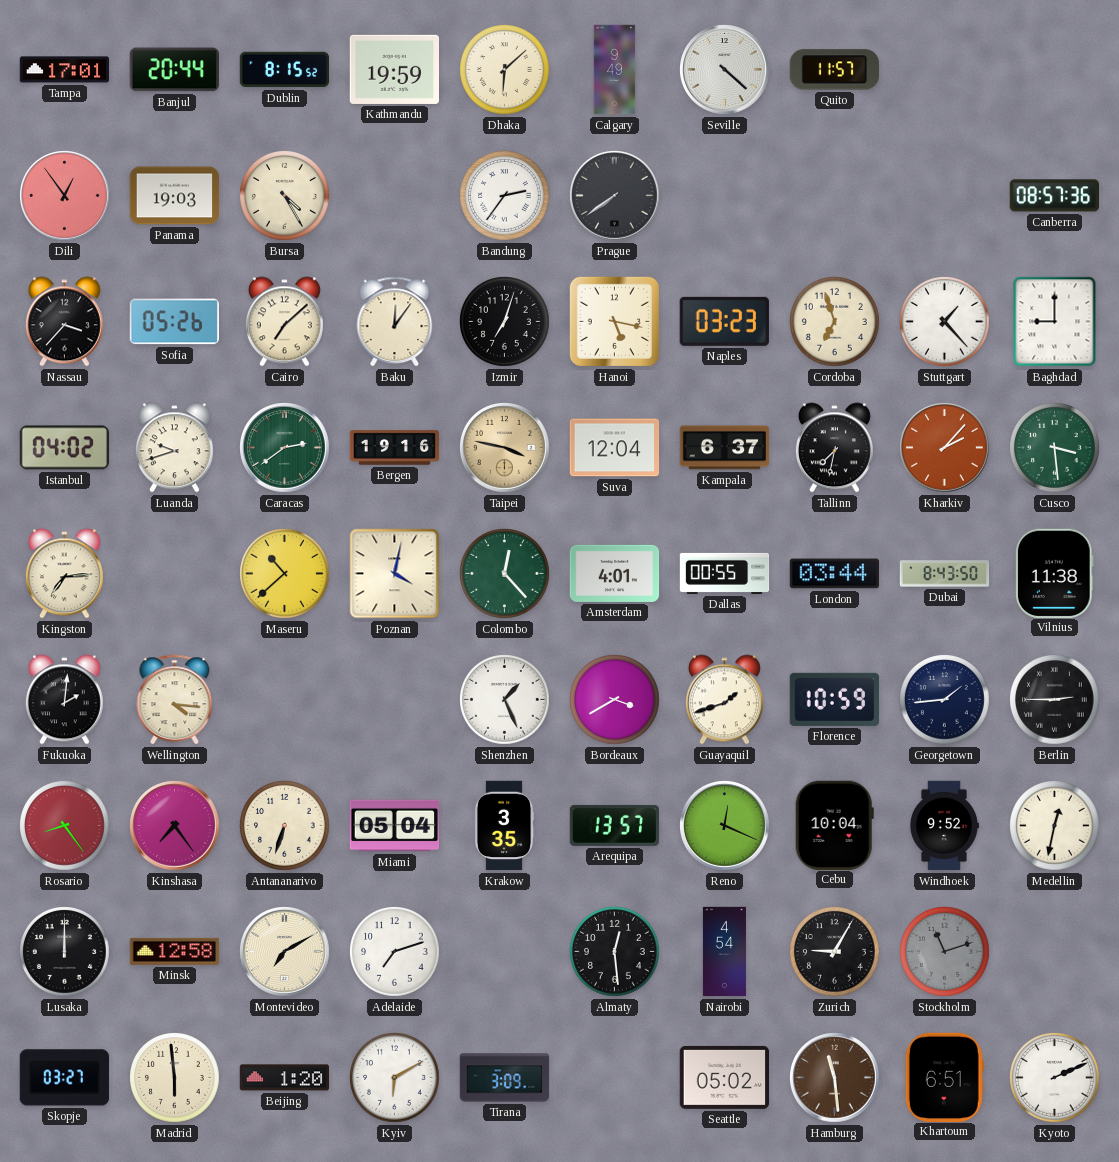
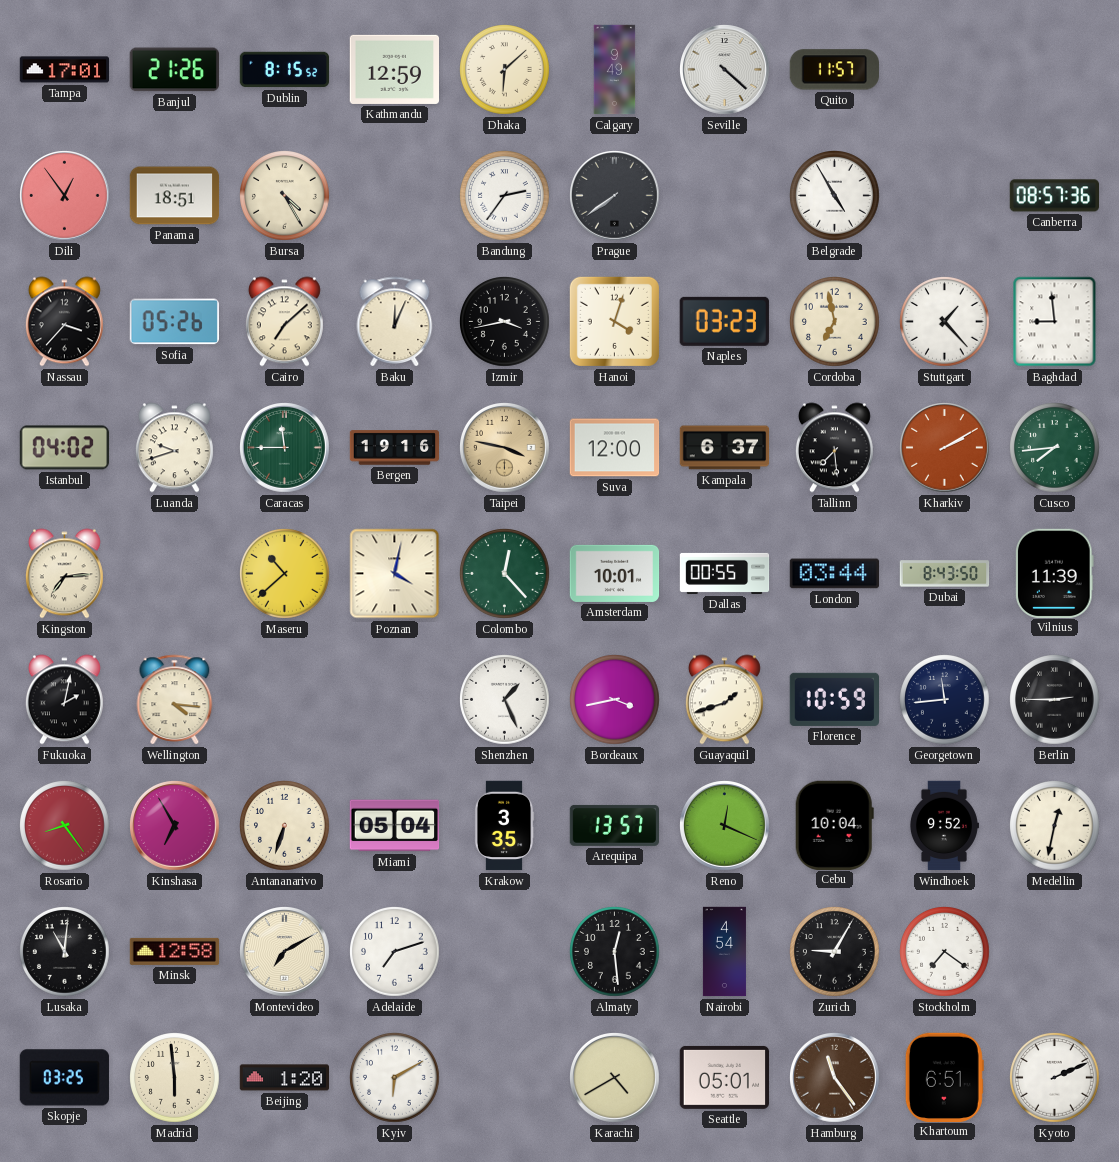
Banjul: 20:44 -> 21:26 (174, 70)
Kathmandu: 19:59 -> 12:59 (394, 69)
Panama: 19:03 -> 18:51 (175, 196)
Belgrade: none -> 4:55 (835, 196)
Baku: 12:06 -> 12:04 (395, 322)
Izmir: 7:03 -> 3:43 (505, 322)
Hanoi: 5:17 -> 4:03 (614, 321)
Cordoba: 6:57 -> 6:58 (835, 322)
Baghdad: 9:00 -> 8:59 (1055, 322)
Caracas: 2:39 -> 11:45 (285, 448)
Suva: 12:04 -> 12:00 (615, 448)
Tallinn: 7:32 -> 7:29 (834, 448)
Kharkiv: 2:07 -> 2:10 (945, 448)
Cusco: 3:29 -> 7:44 (1055, 448)
Amsterdam: 4:01 -> 10:01 (615, 573)
Vilnius: 11:38 -> 11:39 (1055, 573)
Fukuoka: 2:01 -> 2:02 (64, 700)
Bordeaux: 3:40 -> 3:43 (615, 700)
Georgetown: 1:44 -> 11:44 (945, 700)
Kinshasa: 7:24 -> 6:55 (175, 826)
Lusaka: 12:00 -> 11:01 (65, 952)
Stockholm: 11:12 -> 7:21 (945, 952)
Stockholm dial: grey -> white (945, 952)
Skopje: 03:27 -> 03:25 (64, 1078)
Tirana: 3:09 -> none (505, 1078)
Karachi: none -> 4:40 (615, 1078)
Seattle: 05:02 -> 05:01 (724, 1077)
Hamburg: 11:29 -> 11:24 (835, 1078)
